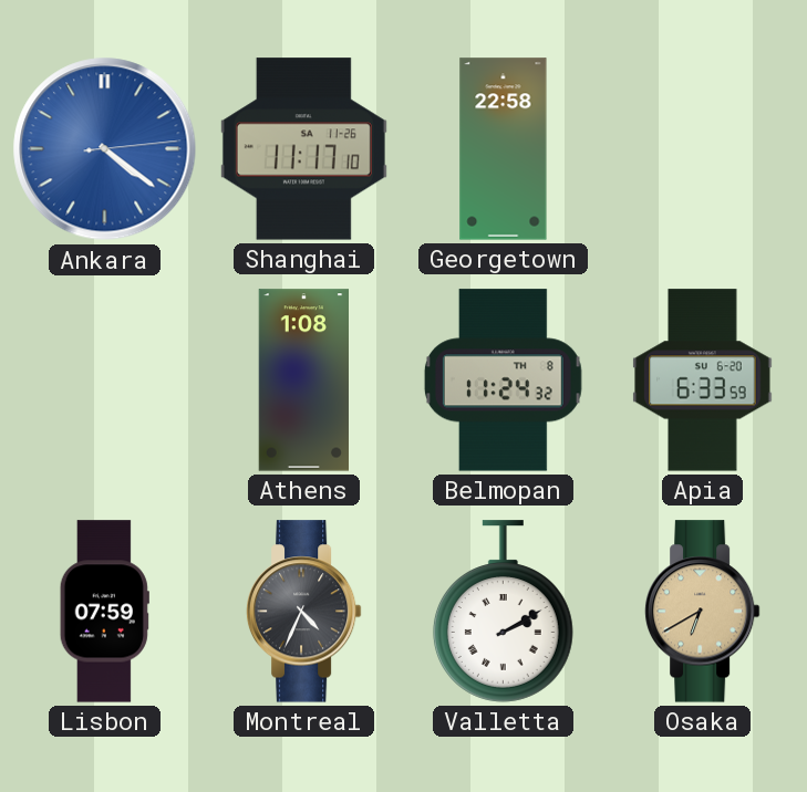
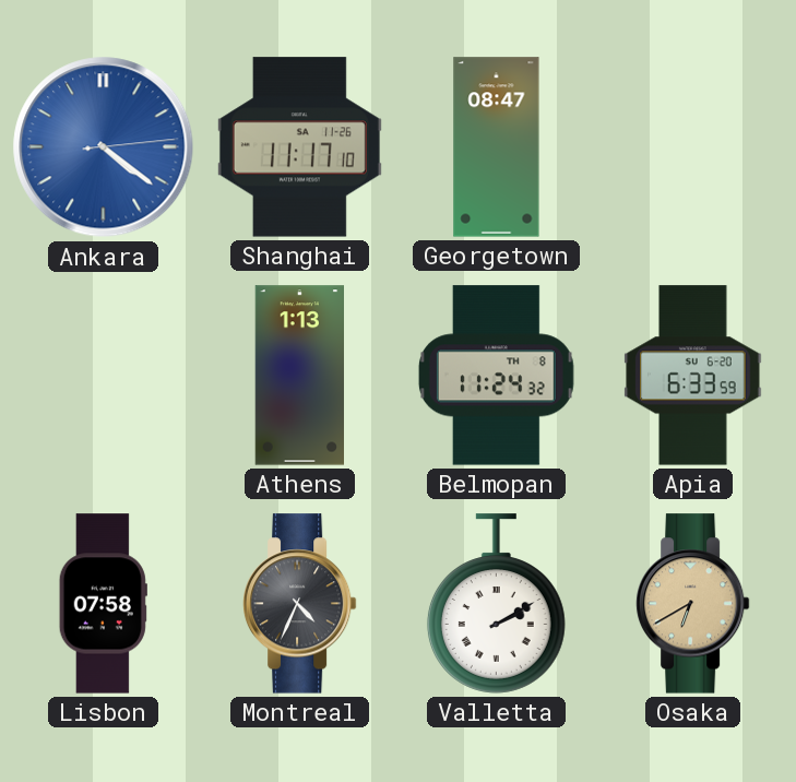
Georgetown: 22:58 -> 08:47 (497, 147)
Athens: 1:08 -> 1:13 (299, 376)
Lisbon: 07:59 -> 07:58 (103, 604)
